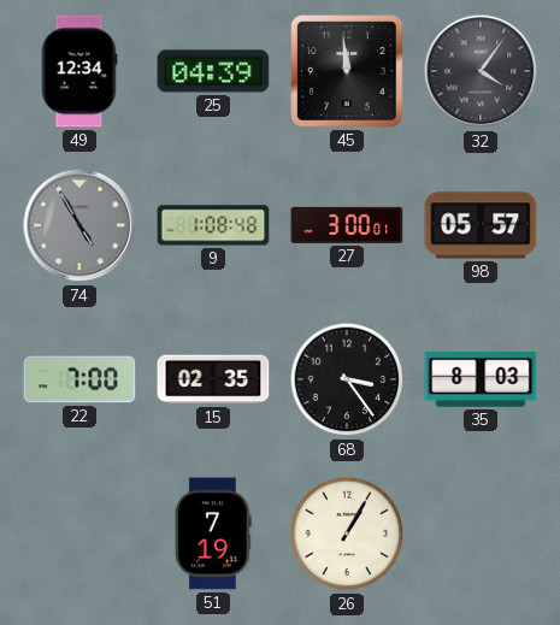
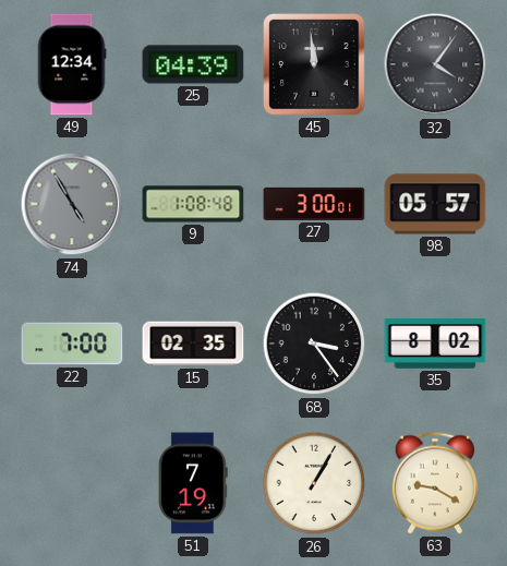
35: 8:03 -> 8:02 (435, 344)
63: none -> 9:20 (435, 483)
